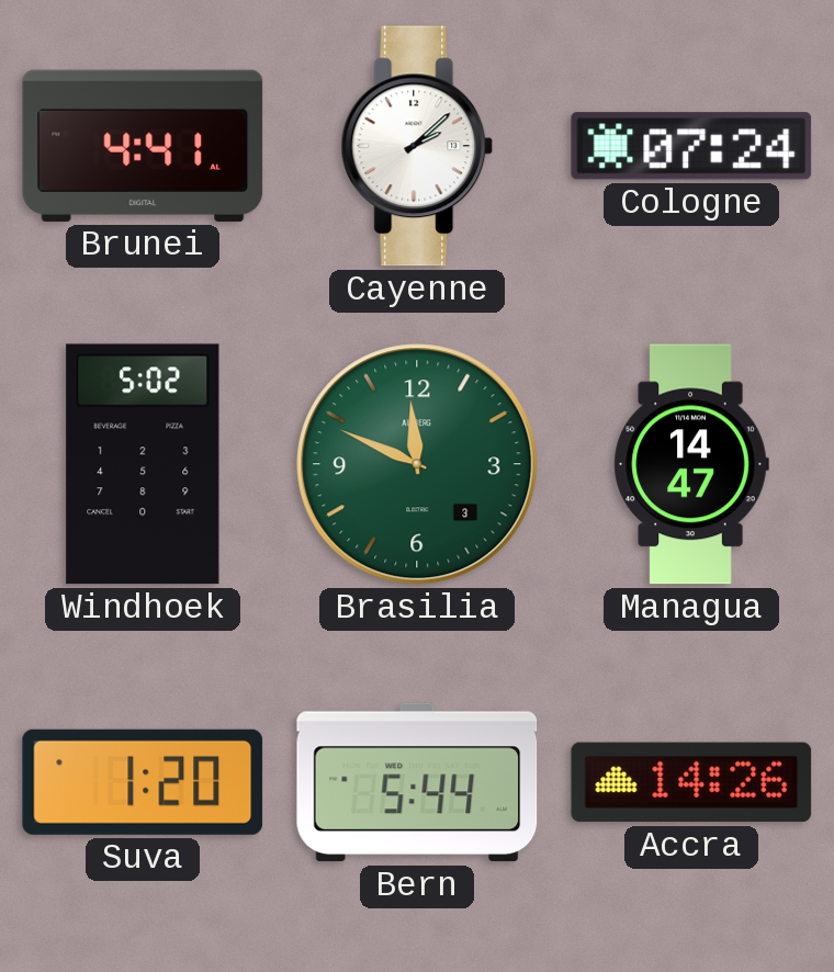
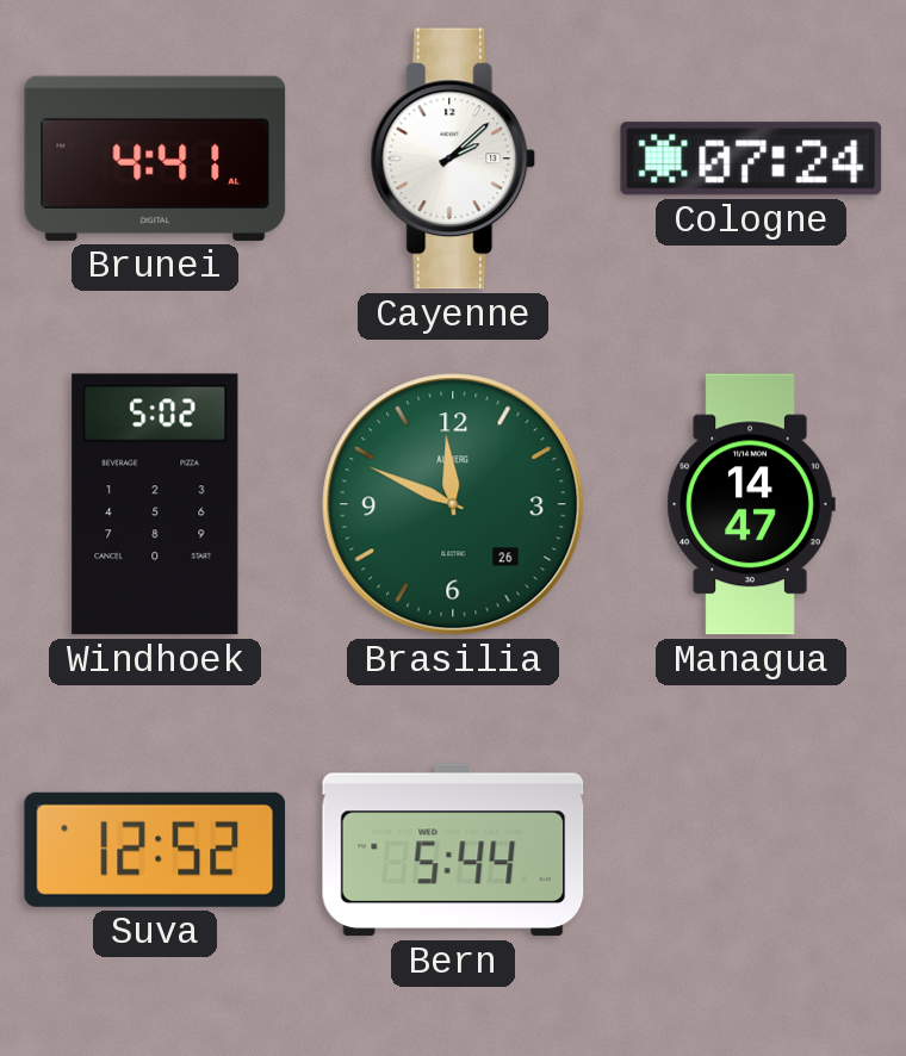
Brasilia date: 3 -> 26 (453, 504)
Suva: 1:20 -> 12:52 (155, 850)
Accra: 14:26 -> none (691, 782)
